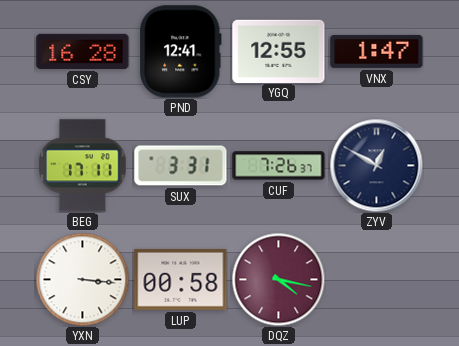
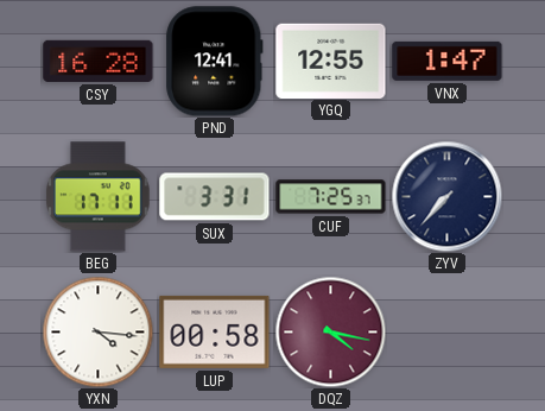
CUF: 7:26 -> 7:25 (331, 197)
ZYV: 12:50 -> 7:37 (446, 196)
YXN: 3:16 -> 4:16 (97, 331)
